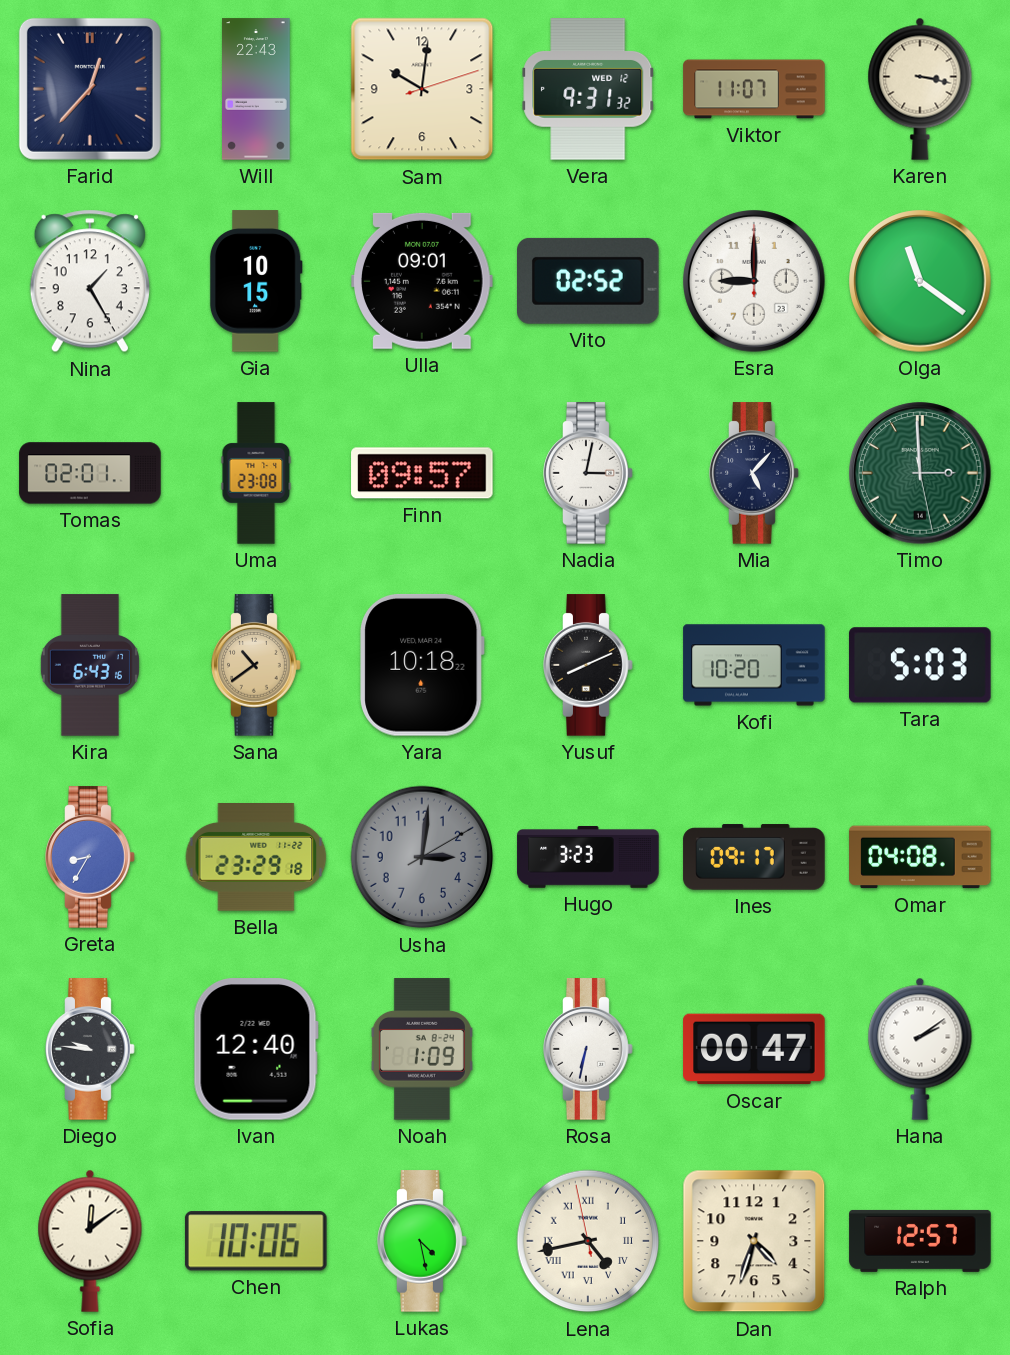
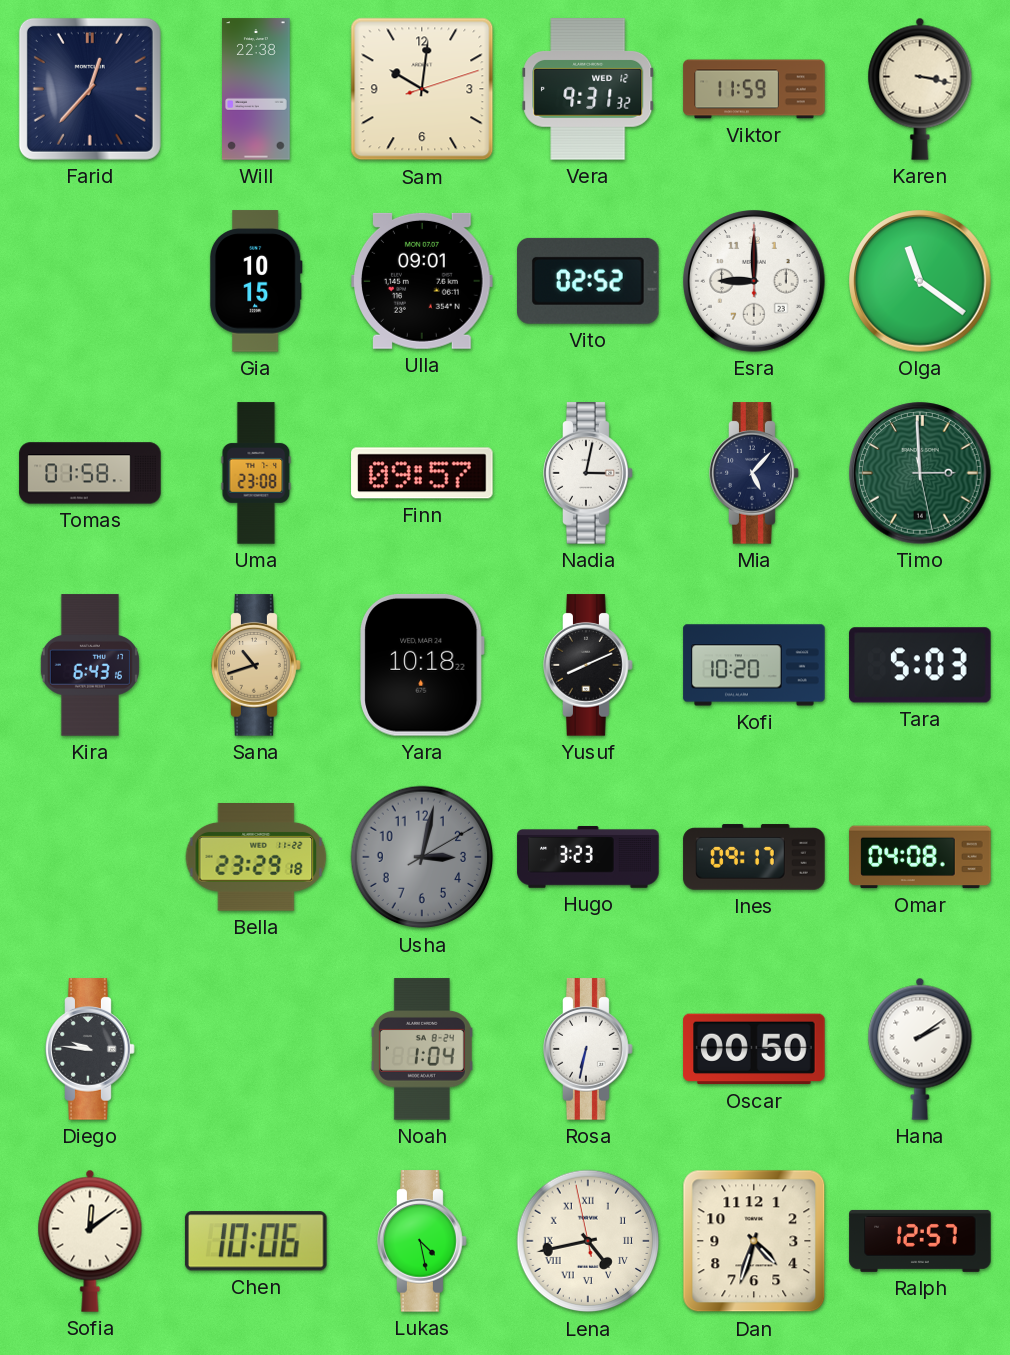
Will: 22:43 -> 22:38 (257, 89)
Viktor: 11:07 -> 11:59 (754, 89)
Nina: 1:25 -> none (90, 281)
Tomas: 02:01 -> 01:58 (90, 473)
Sana: 10:39 -> 10:42 (256, 665)
Greta: 8:35 -> none (90, 857)
Usha: 3:01 -> 3:02 (422, 857)
Ivan: 12:40 -> none (256, 1049)
Noah: 1:09 -> 1:04 (422, 1049)
Oscar: 00:47 -> 00:50 (754, 1049)
